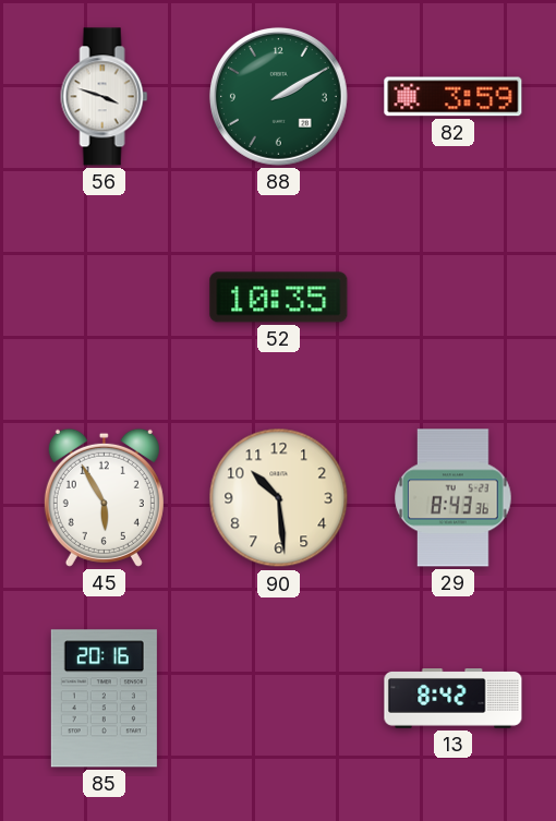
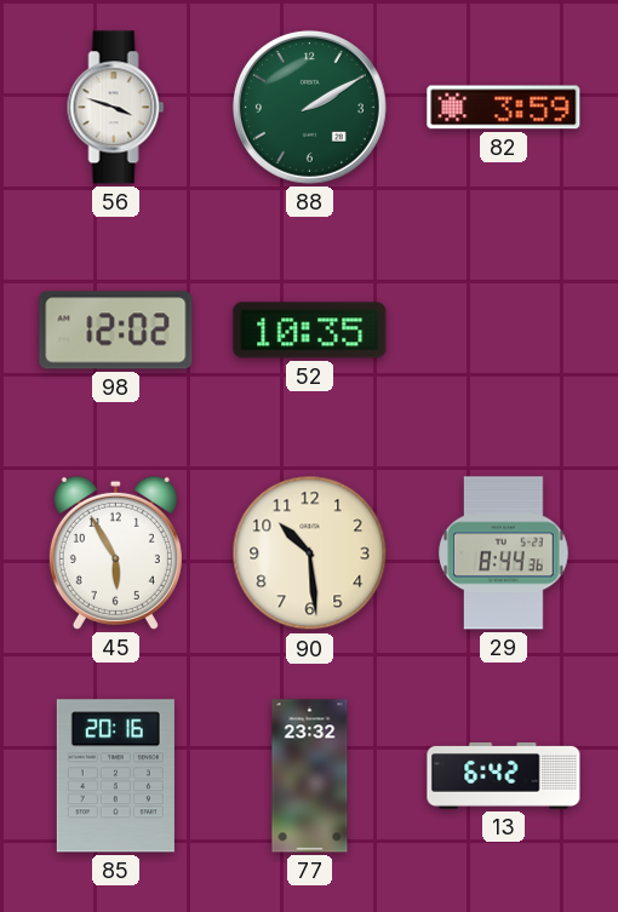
98: none -> 12:02 (116, 331)
29: 8:43 -> 8:44 (504, 553)
77: none -> 23:32 (310, 776)
13: 8:42 -> 6:42 (504, 776)
